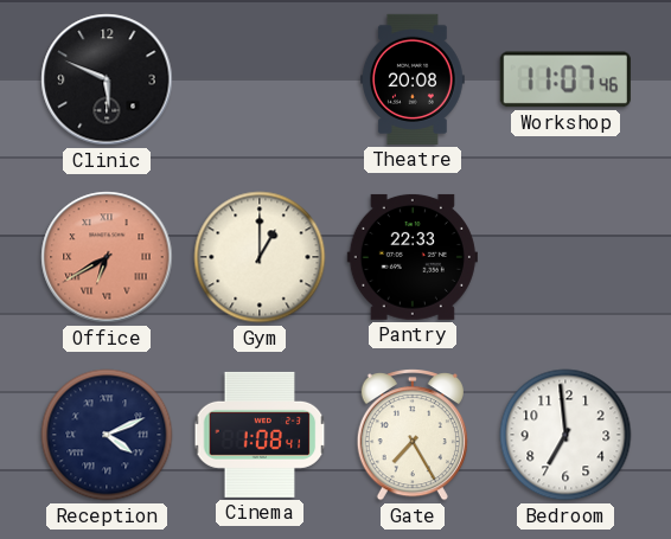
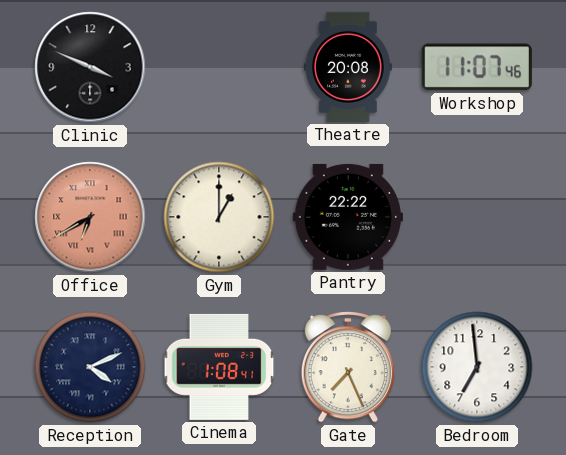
Clinic: 5:49 -> 3:49 (90, 67)
Pantry: 22:33 -> 22:22 (348, 217)
Gate: 7:25 -> 7:26 (348, 368)
